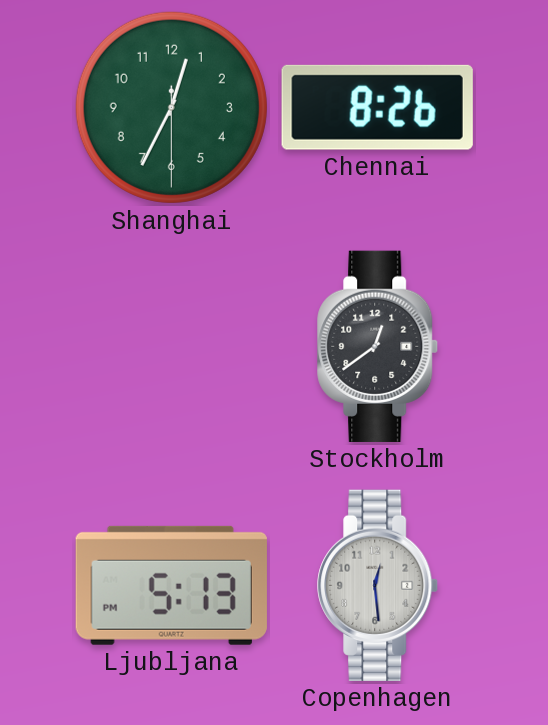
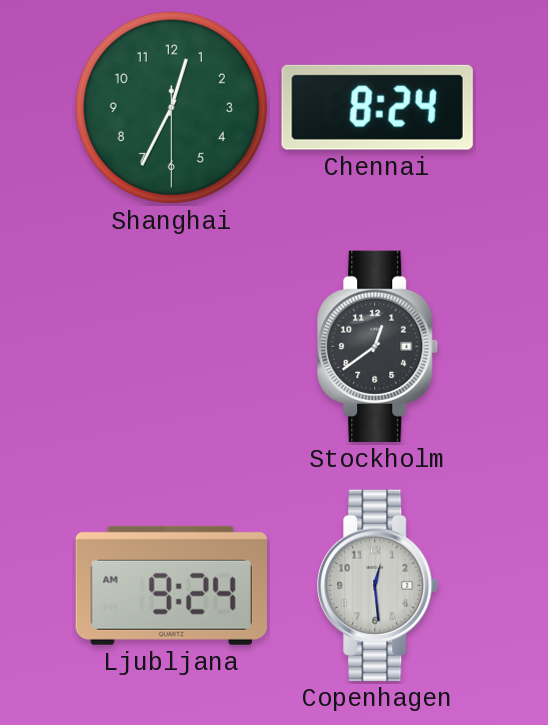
Chennai: 8:26 -> 8:24 (377, 107)
Ljubljana: 5:13 -> 9:24 (171, 585)
